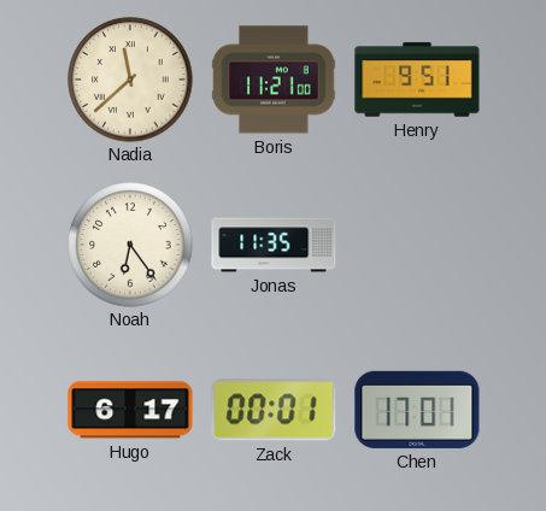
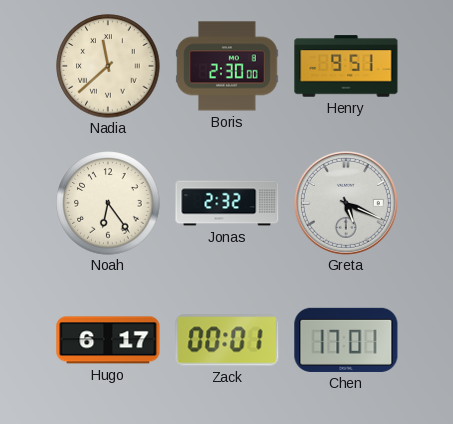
Boris: 11:21 -> 2:30 (227, 66)
Jonas: 11:35 -> 2:32 (227, 203)
Greta: none -> 5:19 (346, 203)
